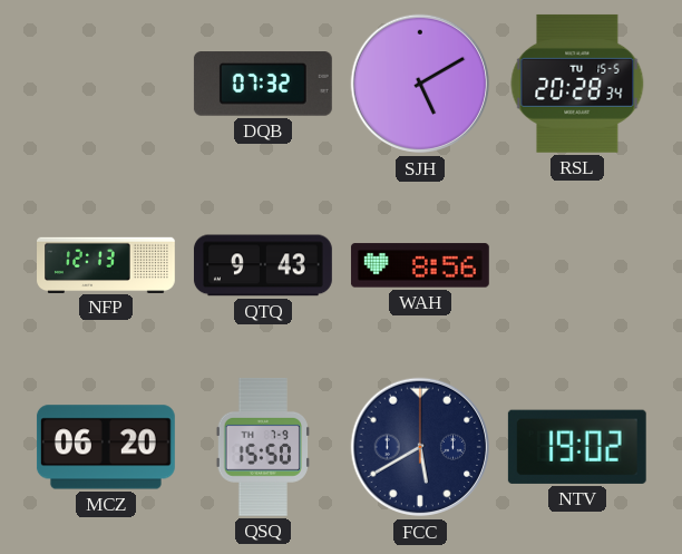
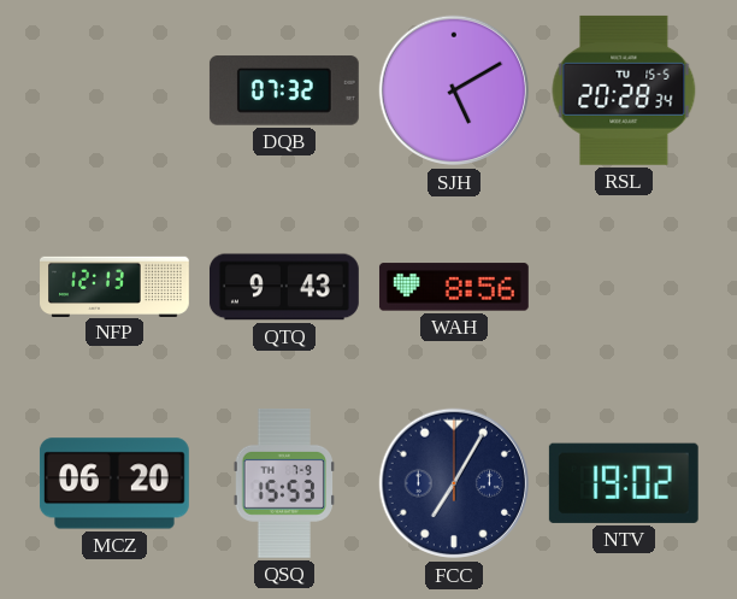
QSQ: 15:50 -> 15:53 (284, 483)
FCC: 5:40 -> 7:05 (454, 483)
